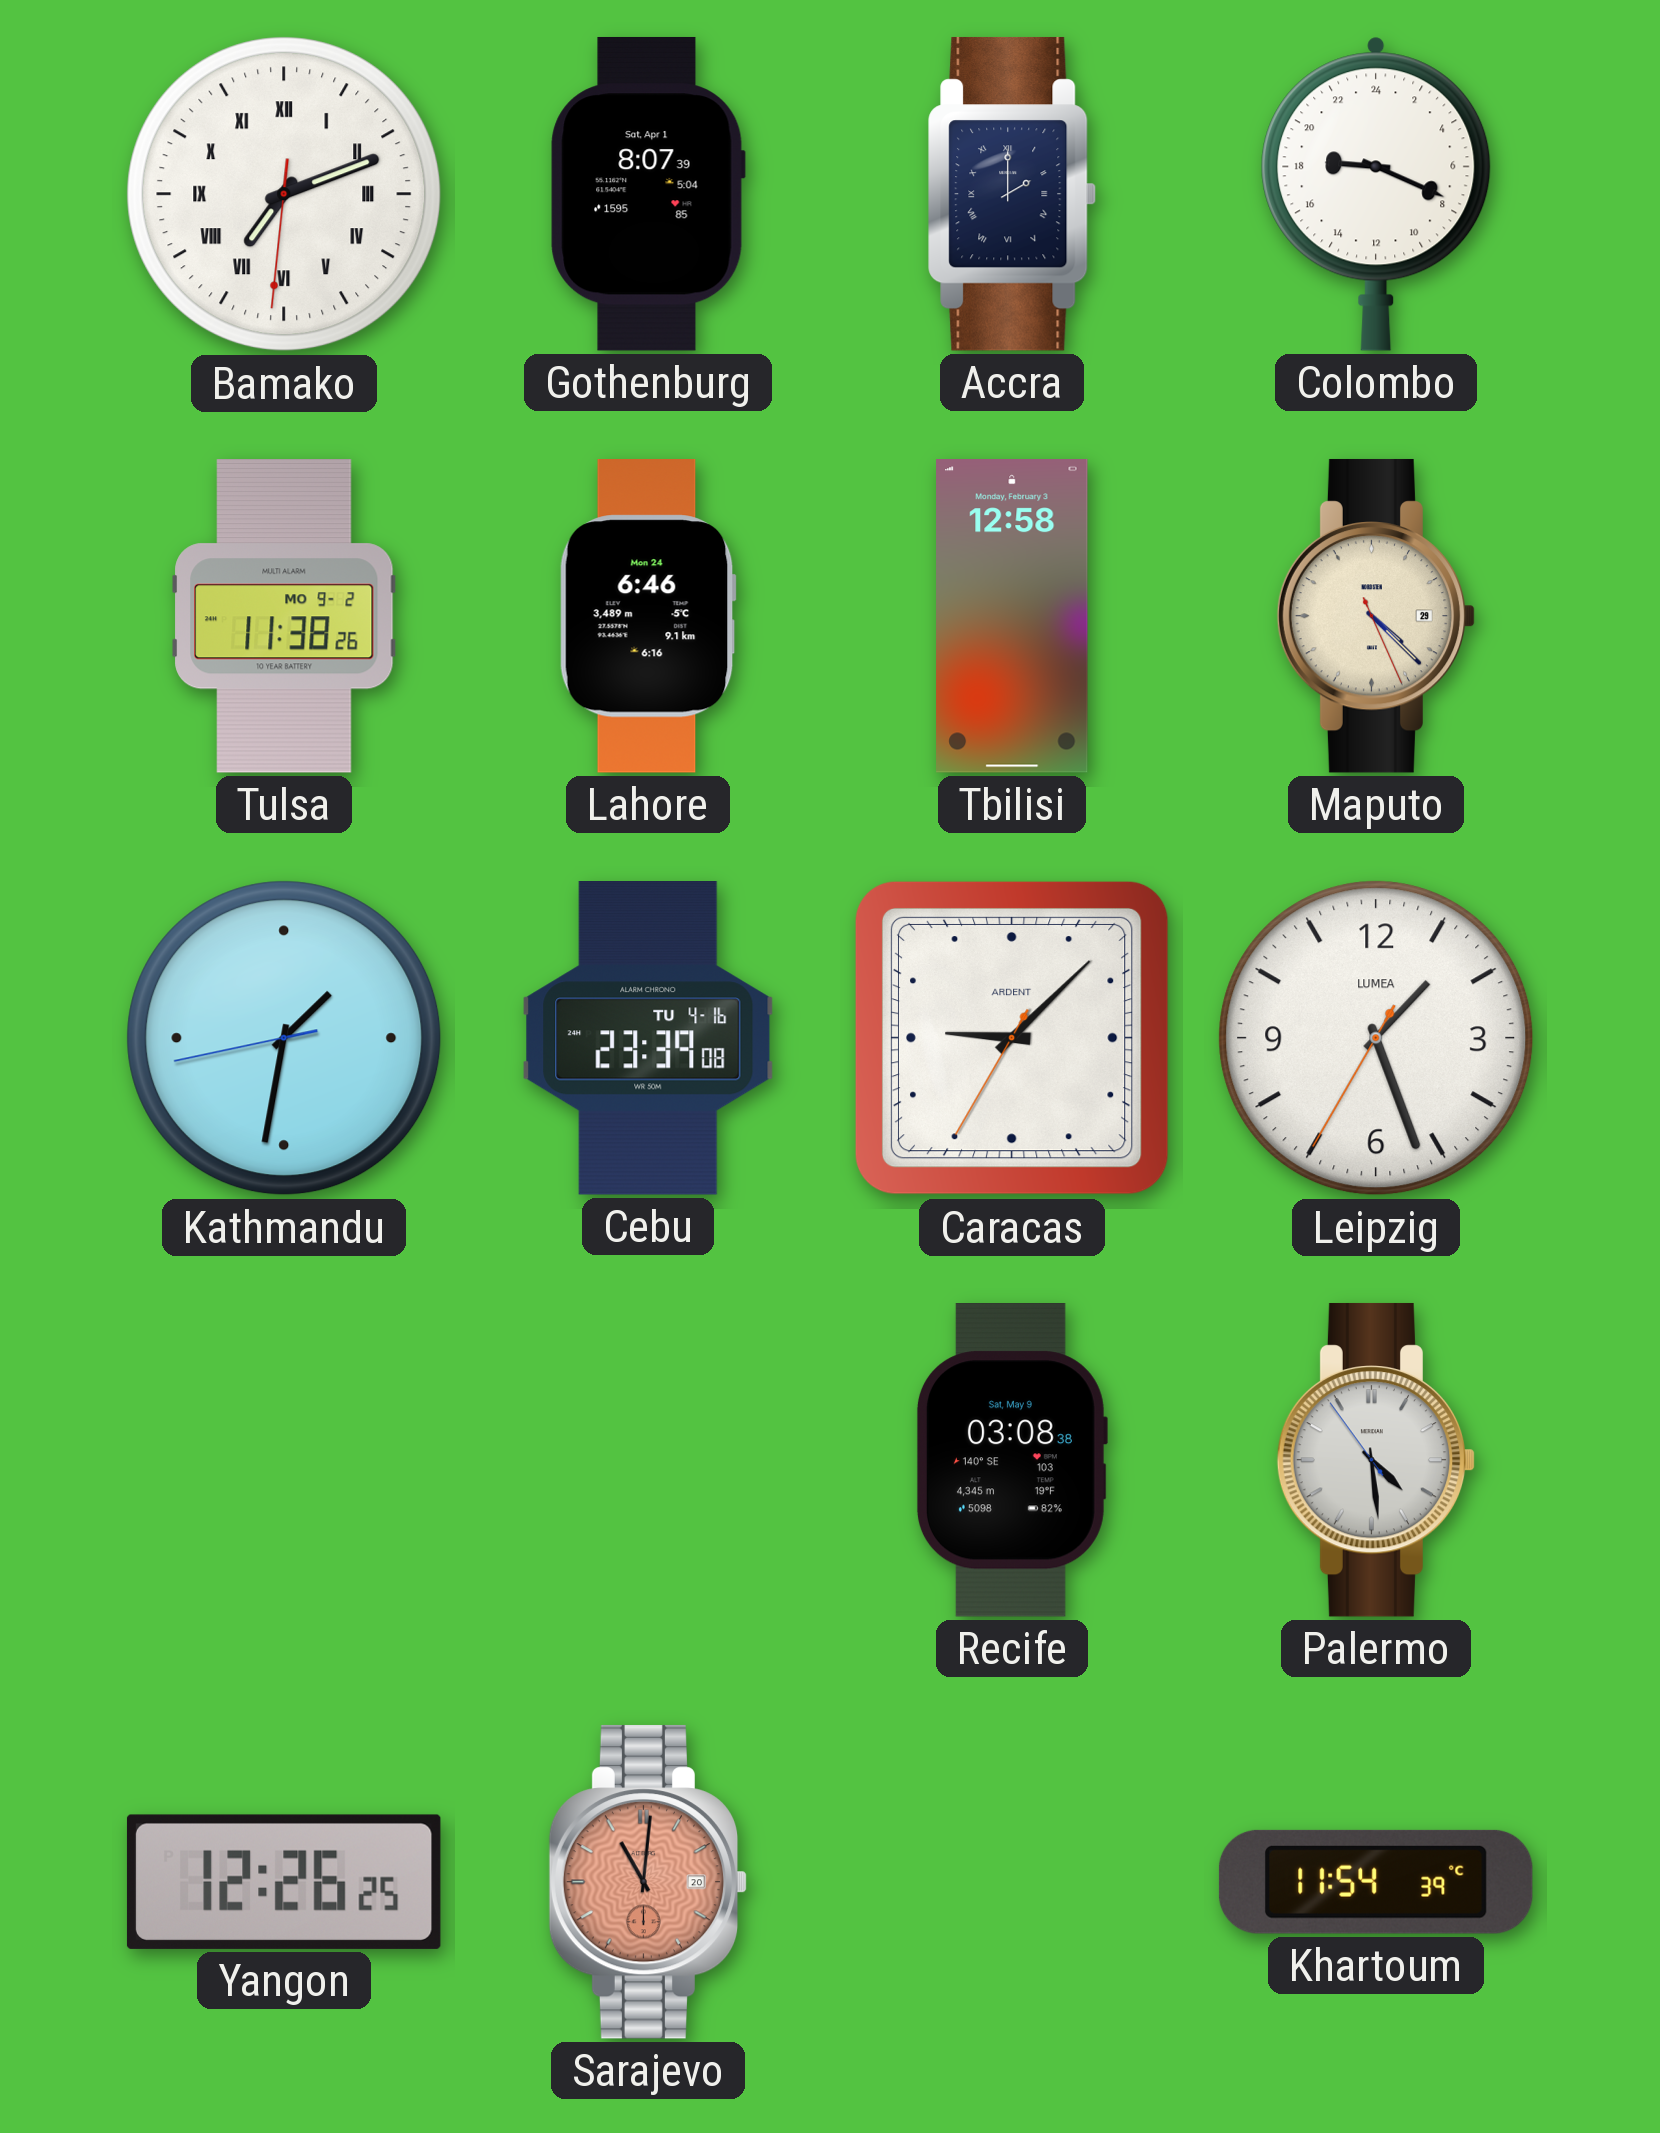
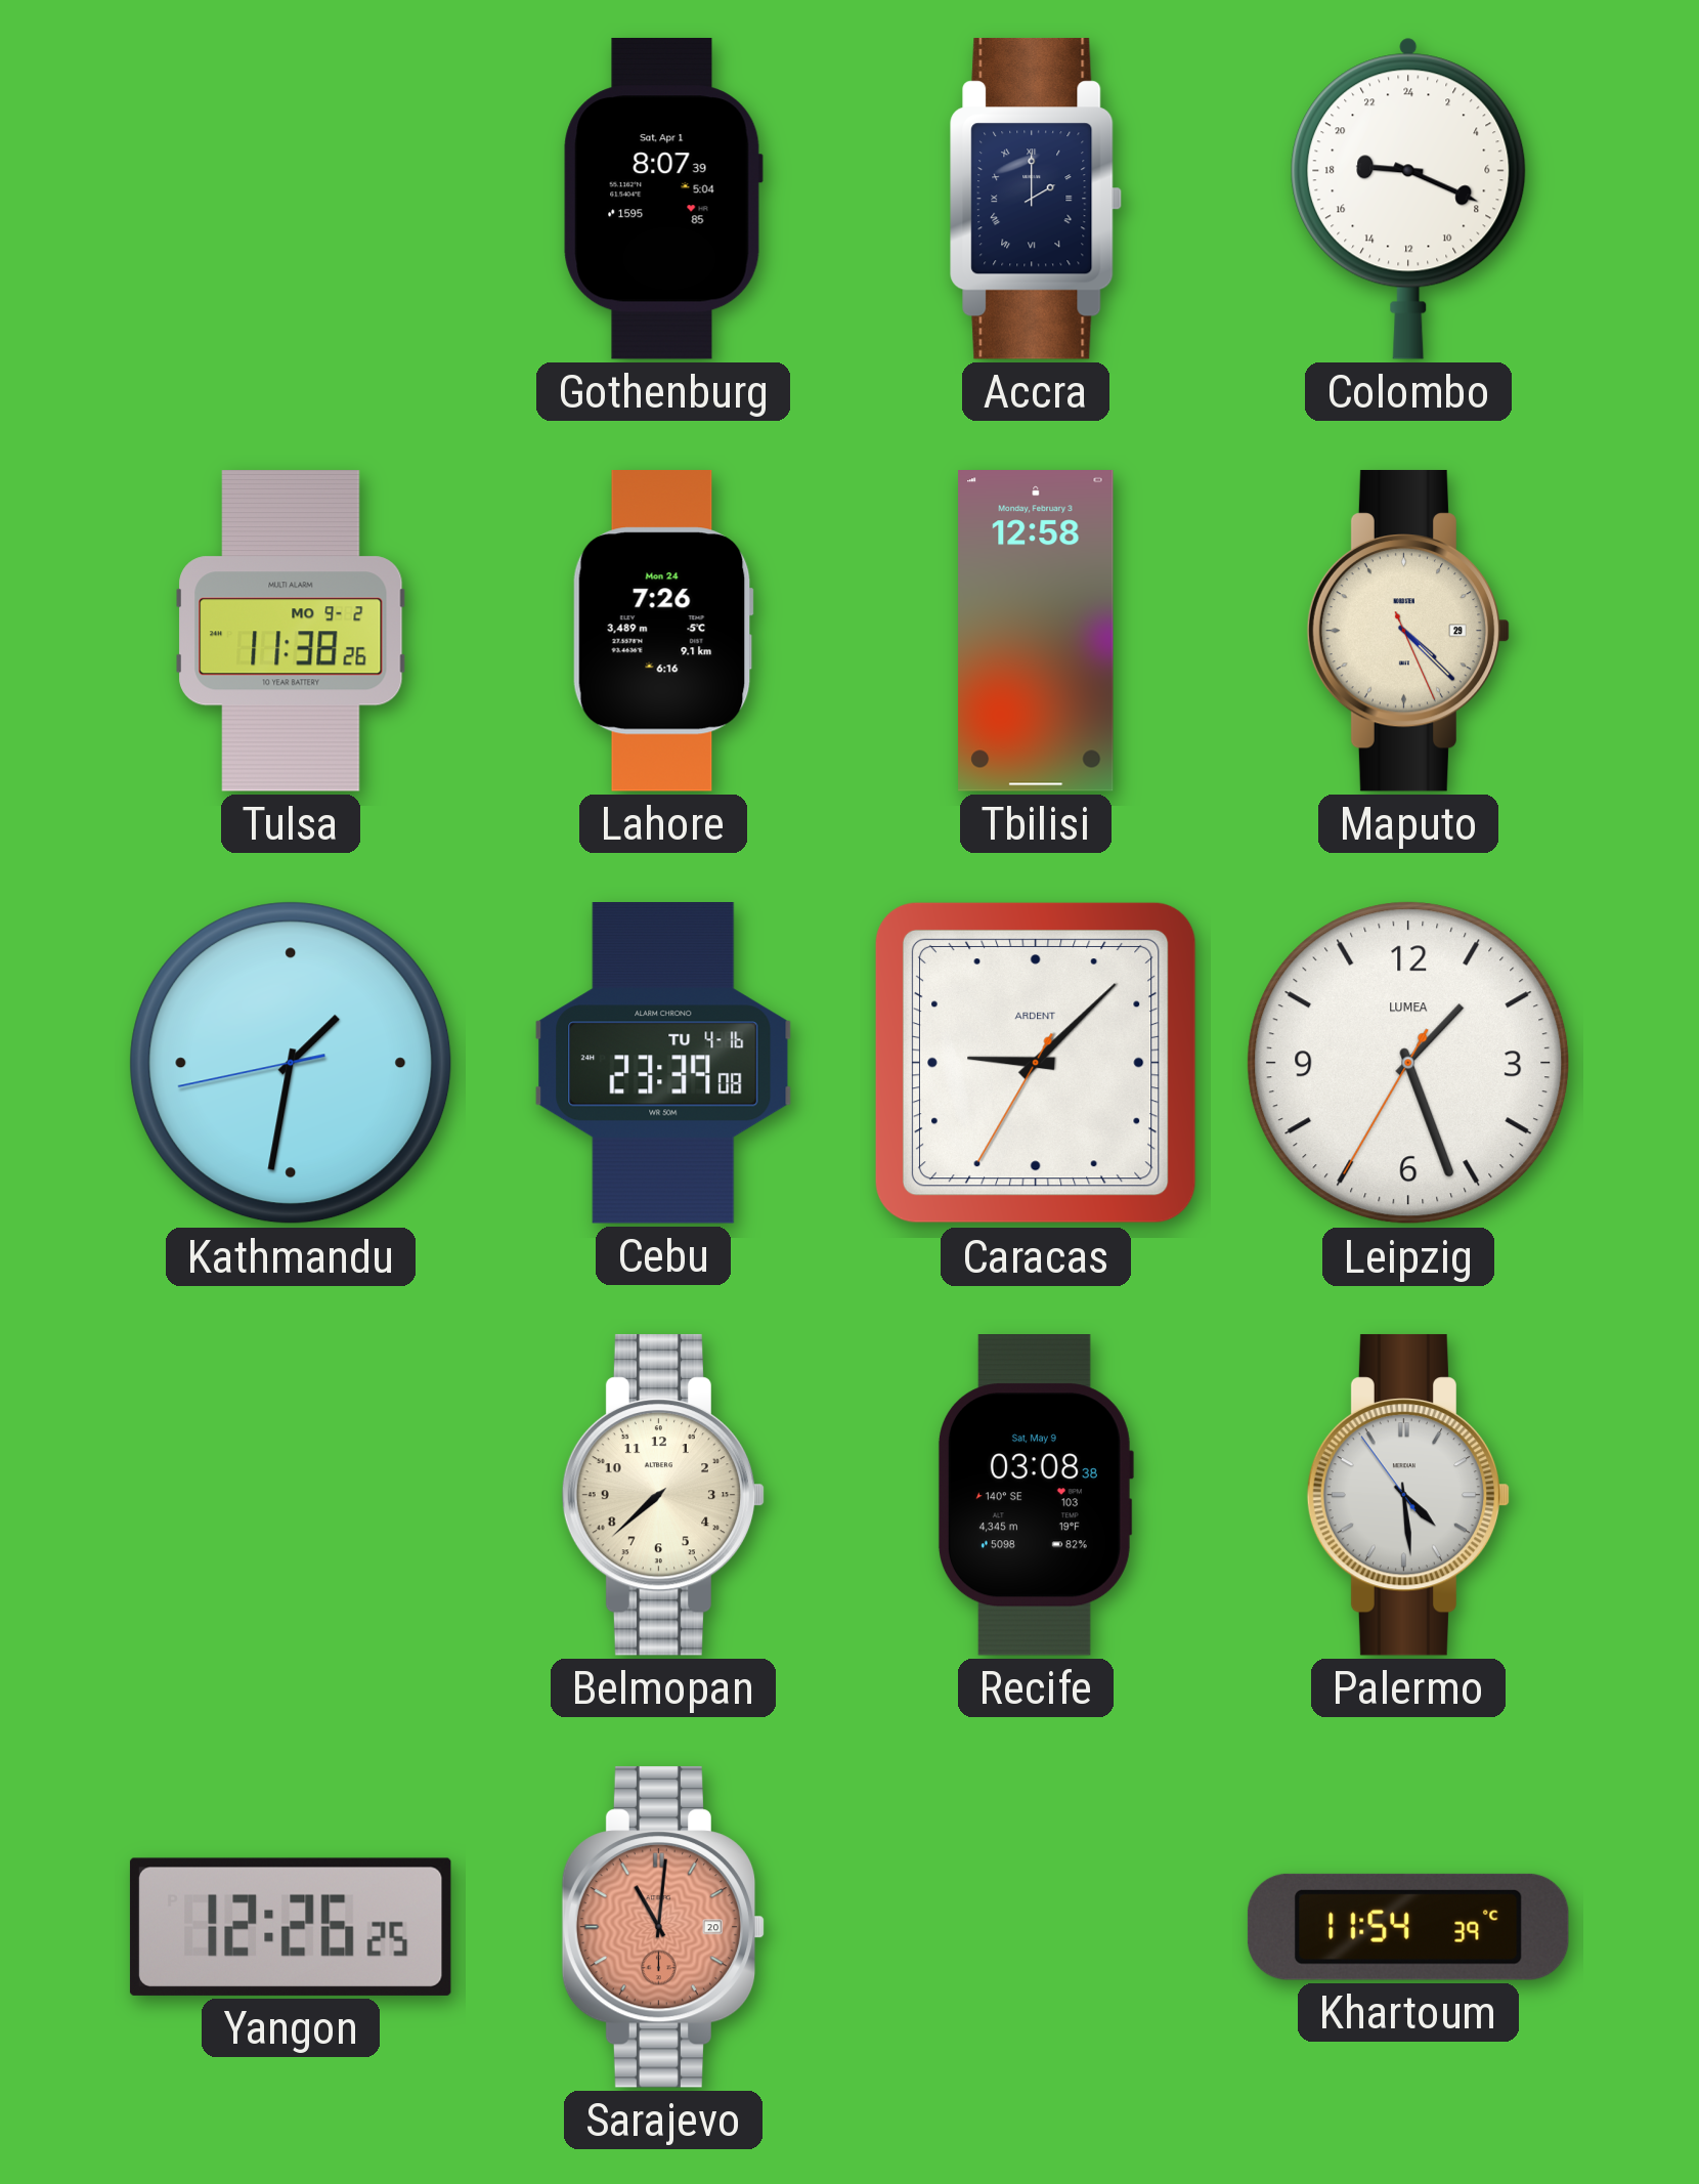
Bamako: 7:11 -> none (284, 194)
Lahore: 6:46 -> 7:26 (663, 632)
Belmopan: none -> 7:38 (663, 1495)
